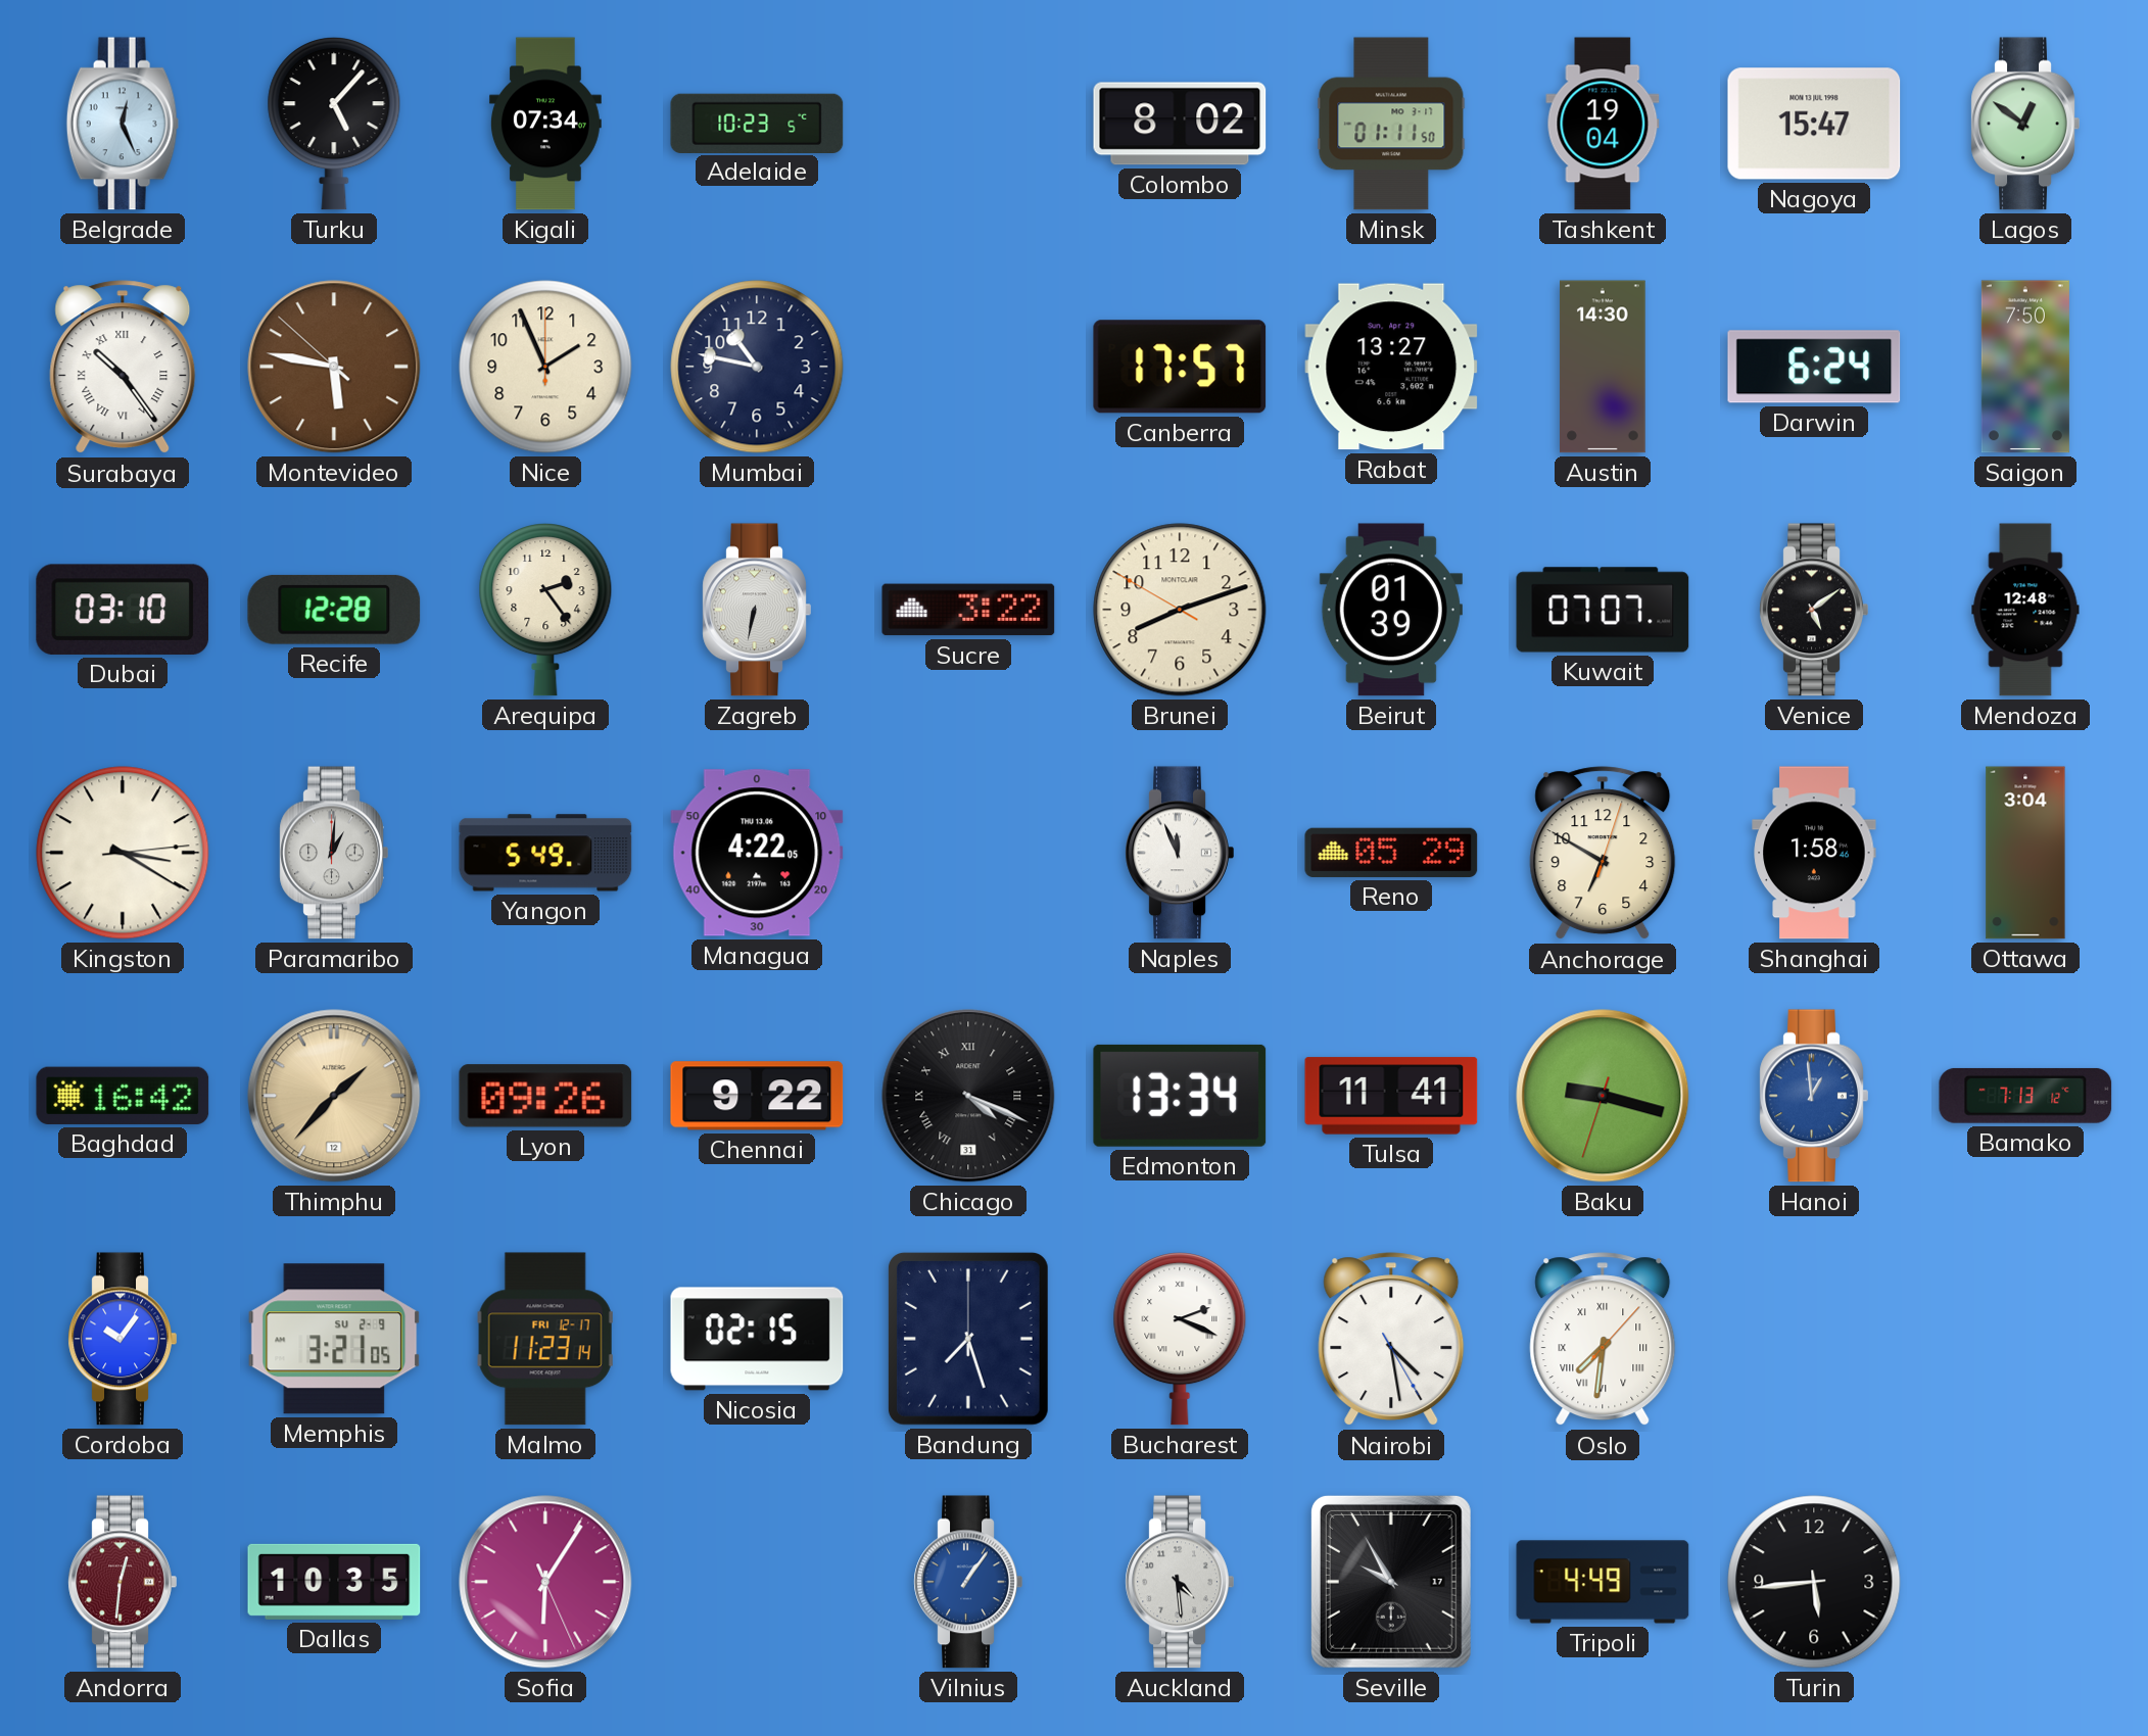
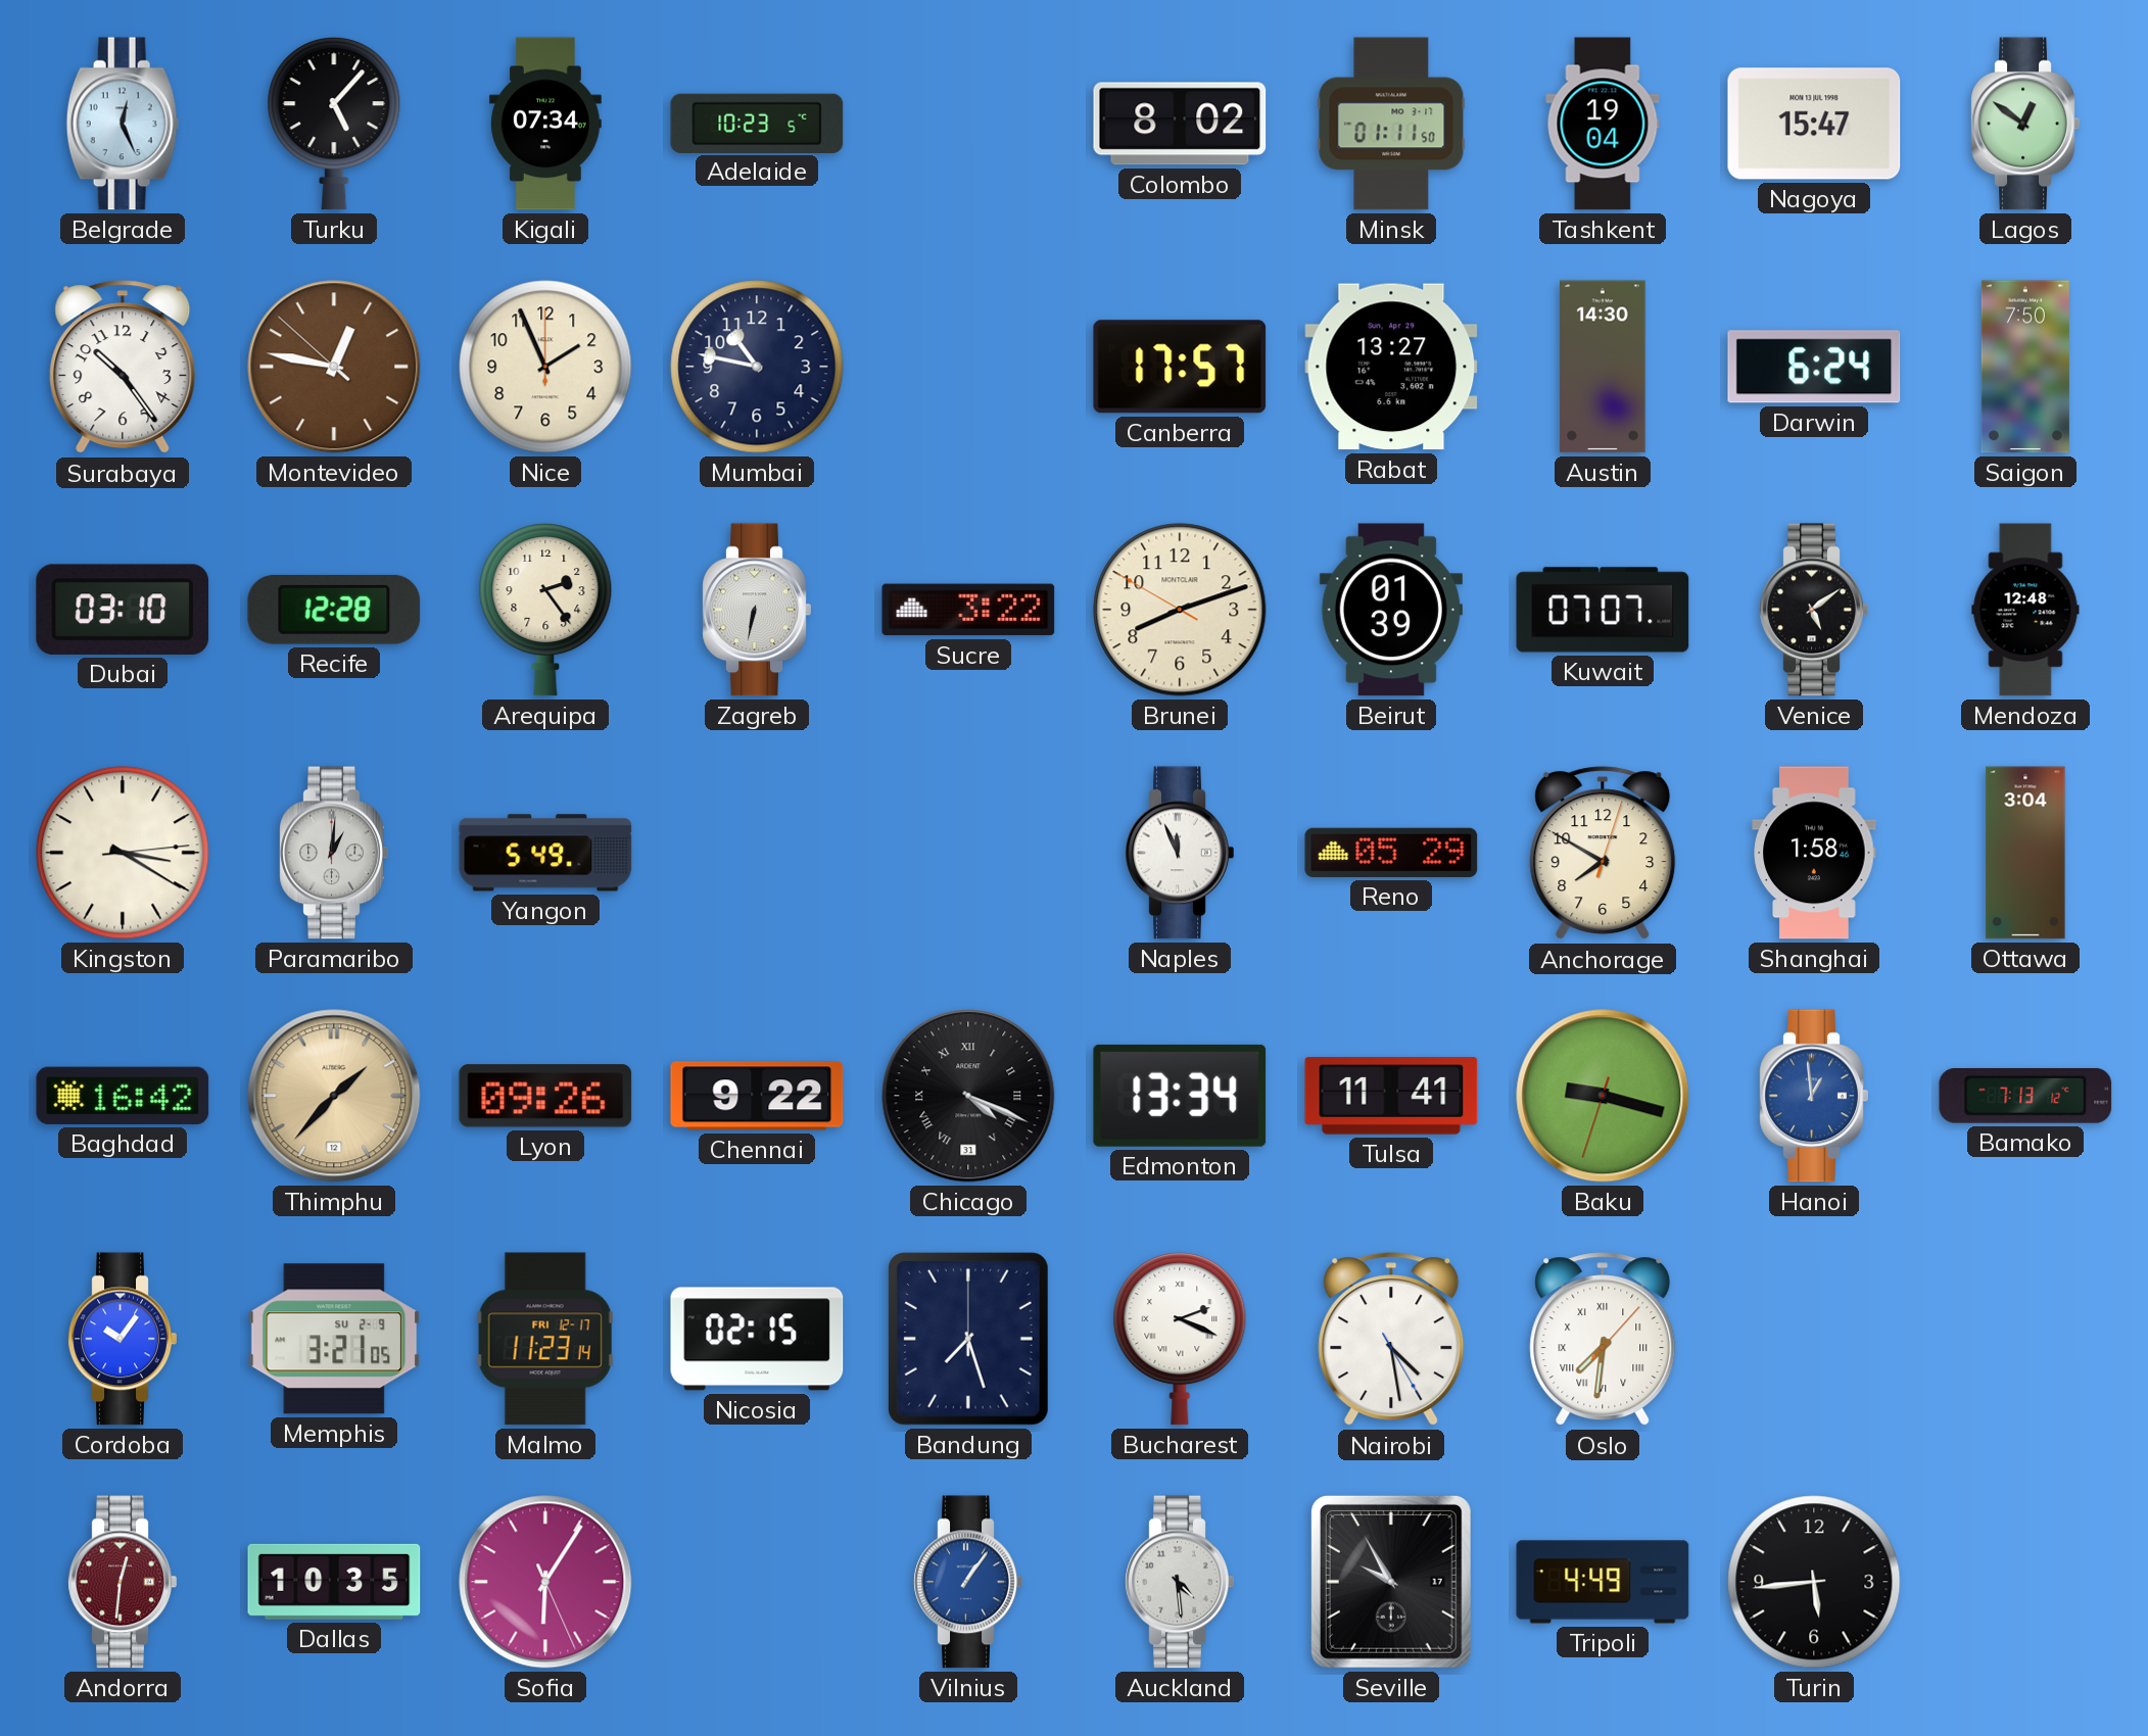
Surabaya numerals: Roman -> Arabic (123, 368)
Montevideo: 5:46 -> 12:46 (334, 367)
Managua: 4:22 -> none (757, 853)
Anchorage: 6:50 -> 7:50 (1603, 854)
